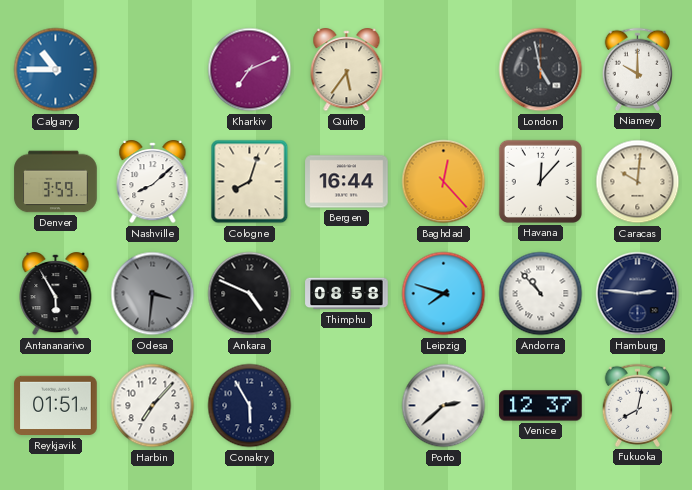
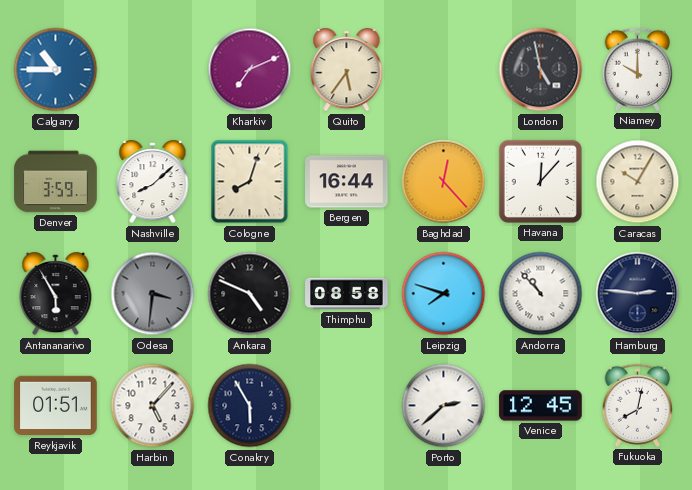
Caracas: 10:01 -> 10:05 (638, 182)
Harbin: 7:07 -> 5:07 (153, 406)
Venice: 12:37 -> 12:45 (541, 406)
